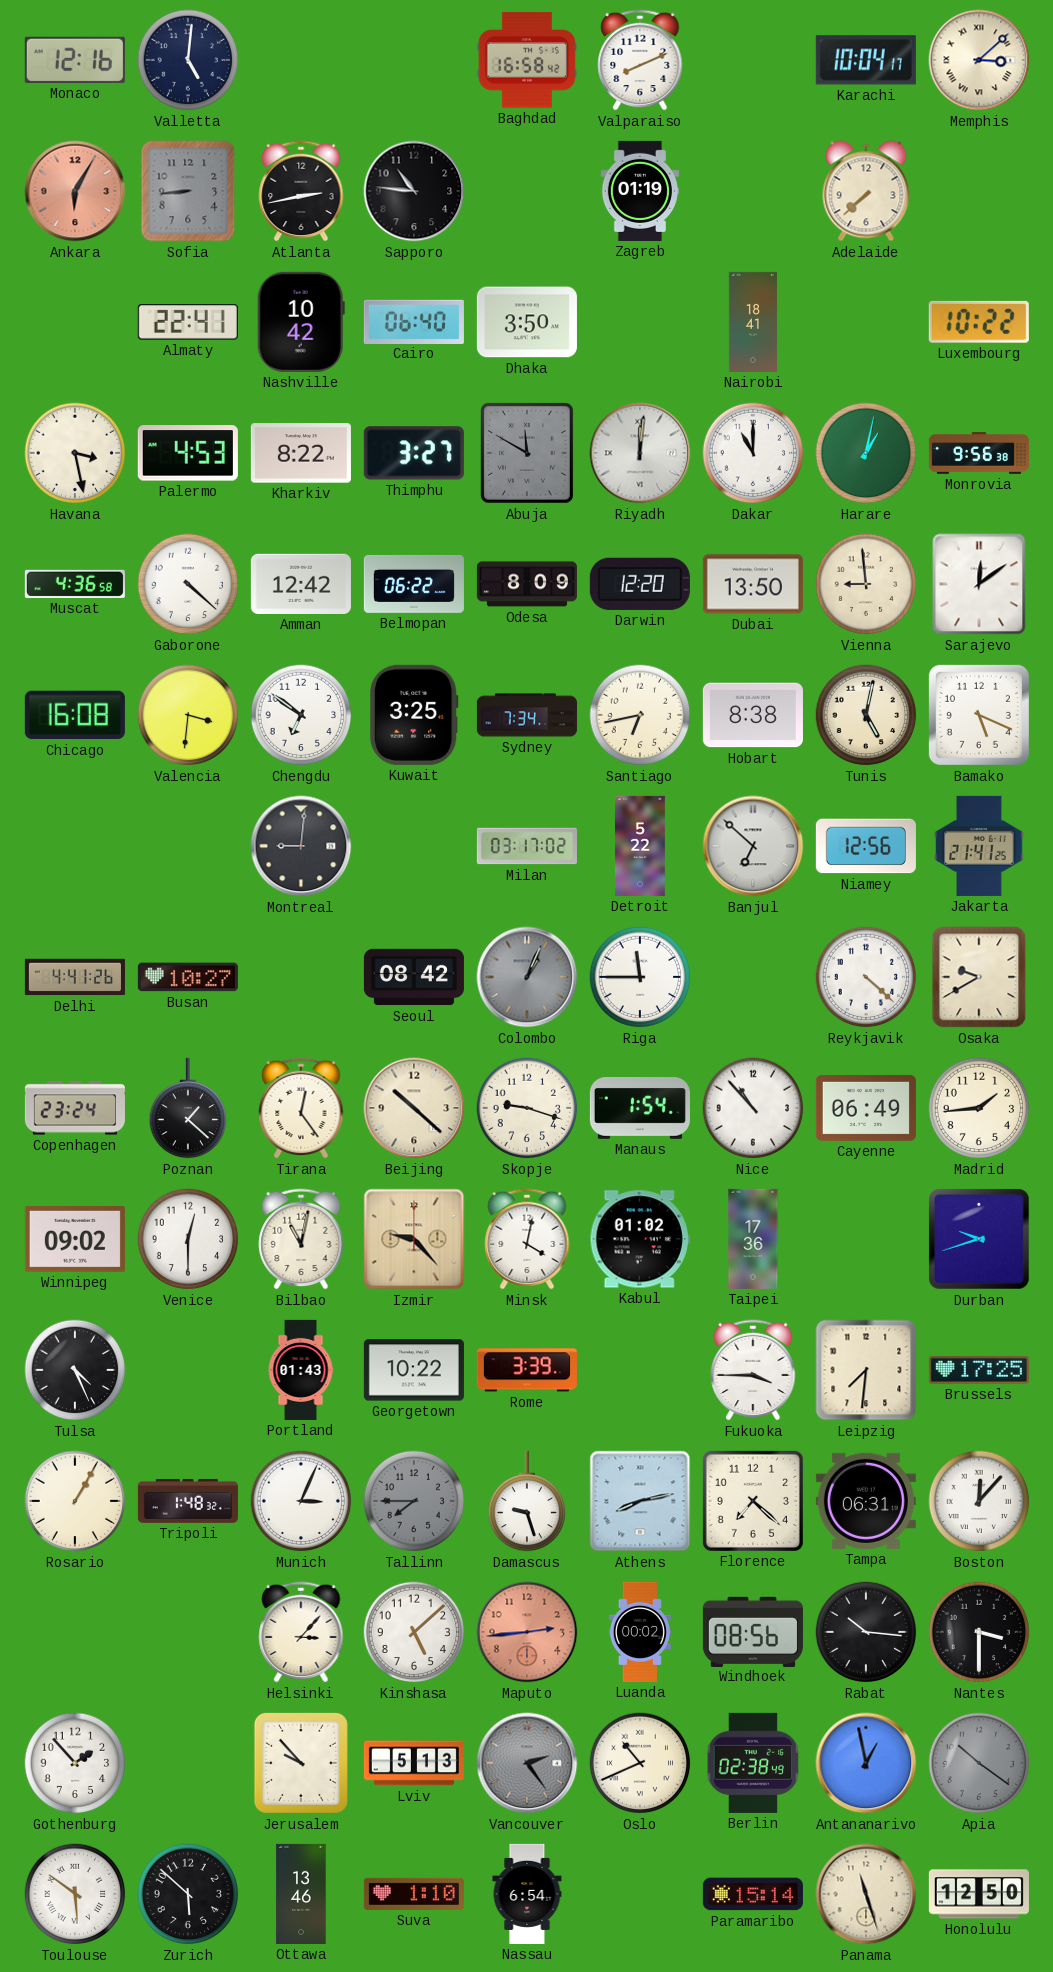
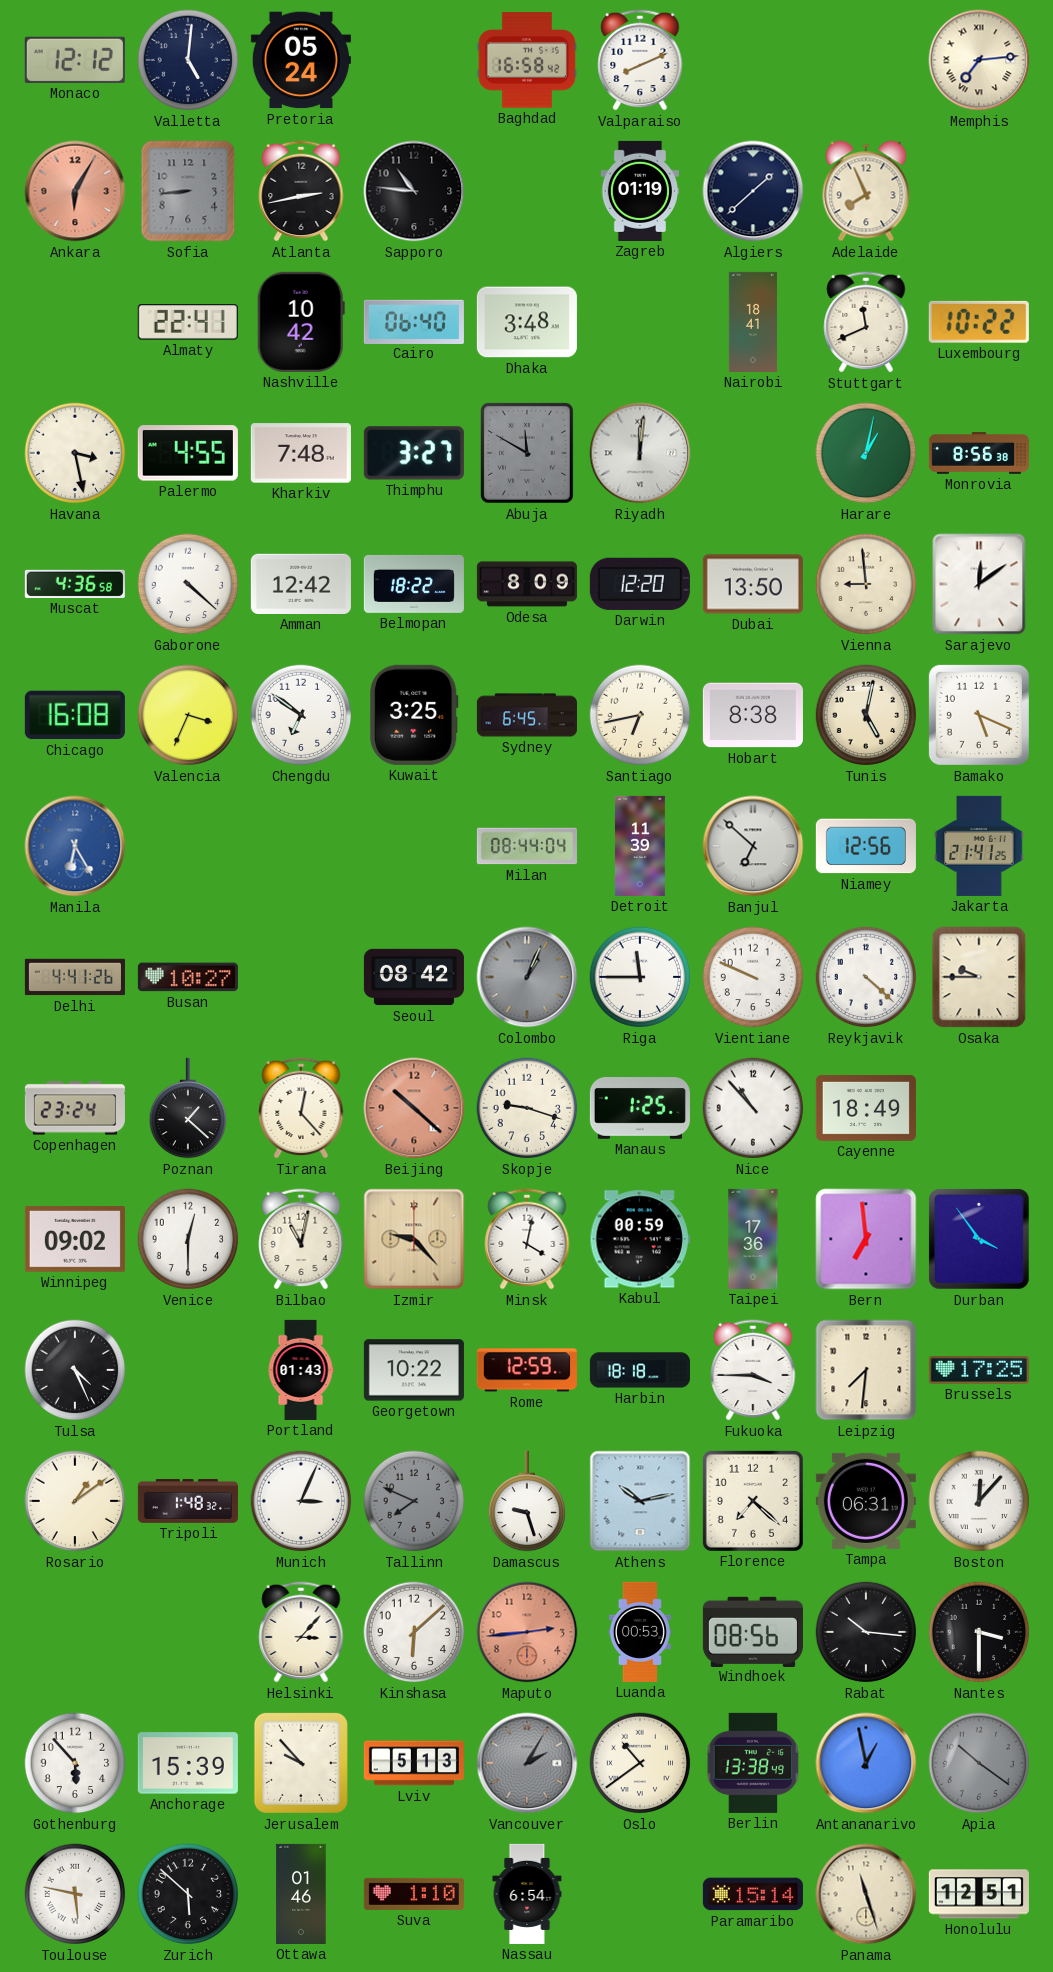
Monaco: 12:16 -> 12:12 (75, 60)
Pretoria: none -> 05:24 (301, 60)
Karachi: 10:04 -> none (866, 60)
Memphis: 3:08 -> 7:14 (979, 60)
Algiers: none -> 1:38 (753, 191)
Adelaide: 7:38 -> 7:56 (866, 191)
Dhaka: 3:50 -> 3:48 (527, 322)
Stuttgart: none -> 11:41 (866, 322)
Palermo: 4:53 -> 4:55 (188, 453)
Kharkiv: 8:22 -> 7:48 (301, 453)
Dakar: 11:00 -> none (753, 453)
Monrovia: 9:56 -> 8:56 (979, 453)
Belmopan: 06:22 -> 18:22 (414, 584)
Valencia: 3:31 -> 3:34 (188, 715)
Sydney: 7:34 -> 6:45 (527, 715)
Manila: none -> 6:25 (75, 846)
Montreal: 9:01 -> none (301, 846)
Milan: 03:17 -> 08:44 (527, 846)
Detroit: 5:22 -> 11:39 (640, 846)
Vientiane: none -> 9:49 (753, 977)
Osaka: 9:40 -> 9:45 (979, 977)
Tirana: 12:24 -> 12:23 (301, 1108)
Beijing dial: cream -> salmon (414, 1108)
Manaus: 1:54 -> 1:25 (640, 1108)
Cayenne: 06:49 -> 18:49 (866, 1108)
Madrid: 1:44 -> none (979, 1108)
Kabul: 01:02 -> 00:59 (640, 1239)
Bern: none -> 6:59 (866, 1239)
Durban: 9:42 -> 3:54 (979, 1239)
Rome: 3:39 -> 12:59 (527, 1370)
Harbin: none -> 18:18 (640, 1370)
Rosario: 1:05 -> 1:09 (75, 1501)
Tallinn: 7:45 -> 7:49 (414, 1501)
Athens: 8:13 -> 10:13 (640, 1501)
Kinshasa: 5:08 -> 6:08 (414, 1632)
Luanda: 00:02 -> 00:53 (640, 1632)
Gothenburg: 1:53 -> 5:53 (75, 1763)
Anchorage: none -> 15:39 (188, 1763)
Vancouver: 2:24 -> 2:05 (527, 1763)
Oslo: 10:41 -> 10:39 (640, 1763)
Berlin: 02:38 -> 13:38 (753, 1763)
Toulouse: 5:51 -> 5:47 (75, 1894)
Ottawa: 13:46 -> 01:46 (301, 1894)
Honolulu: 12:50 -> 12:51 (979, 1894)
